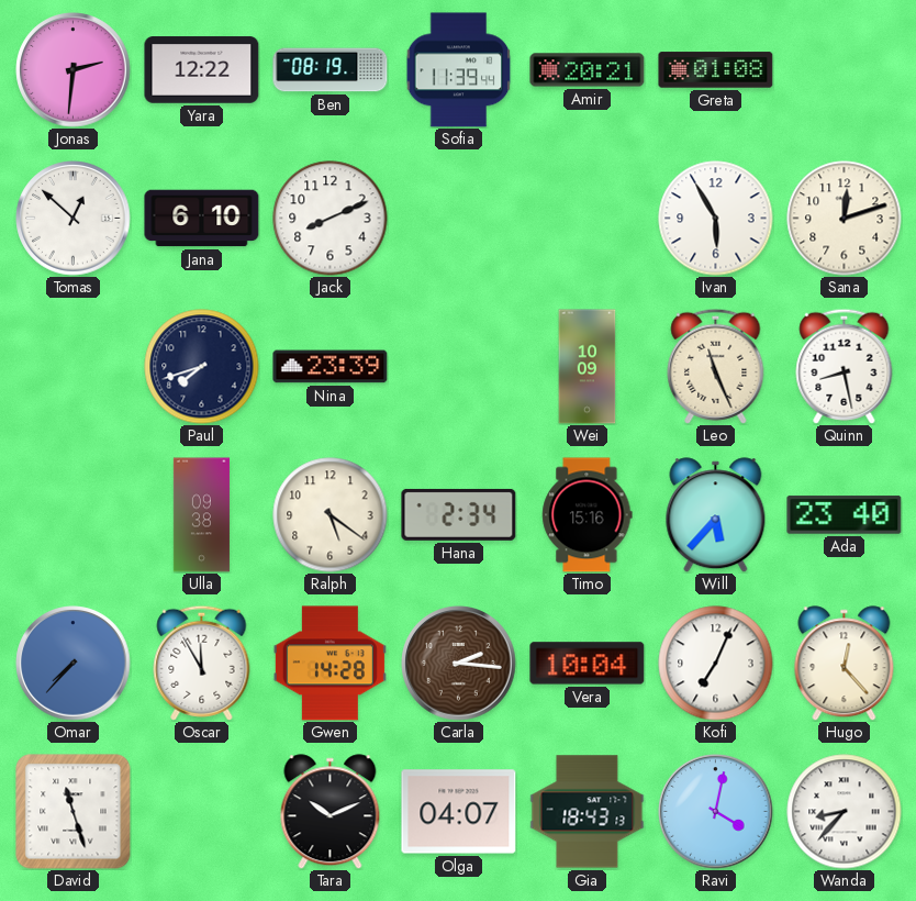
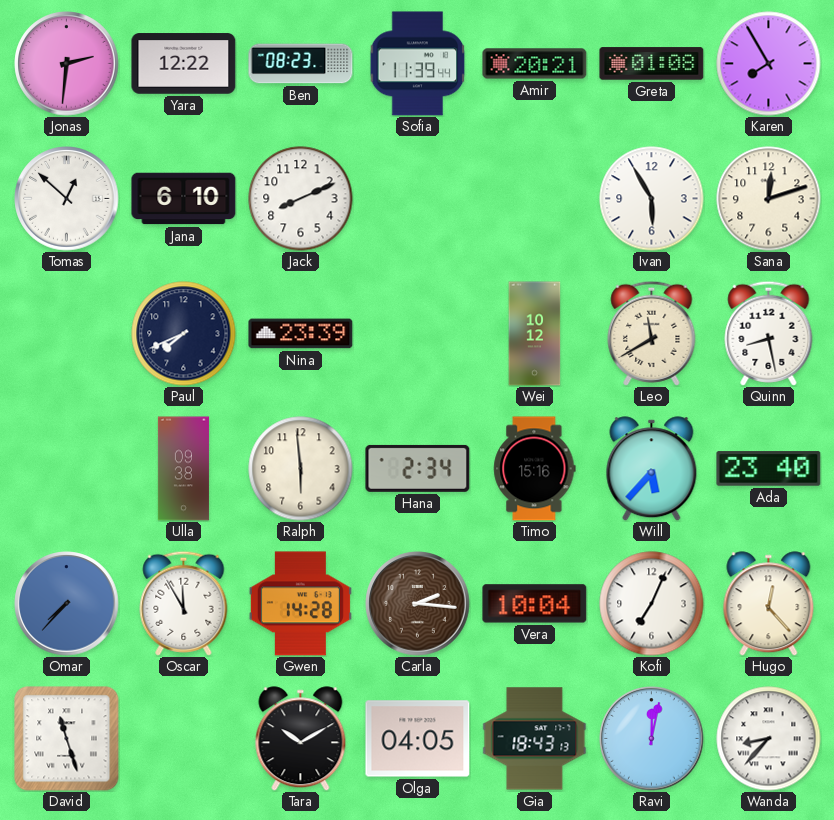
Ben: 08:19 -> 08:23 (301, 64)
Karen: none -> 7:55 (769, 64)
Paul: 7:42 -> 7:41 (184, 334)
Wei: 10:09 -> 10:12 (535, 334)
Leo: 11:26 -> 11:40 (652, 333)
Ralph: 5:21 -> 5:59 (301, 469)
Tara: 10:11 -> 10:10 (301, 739)
Olga: 04:07 -> 04:05 (418, 739)
Ravi: 4:02 -> 12:02 (652, 739)
